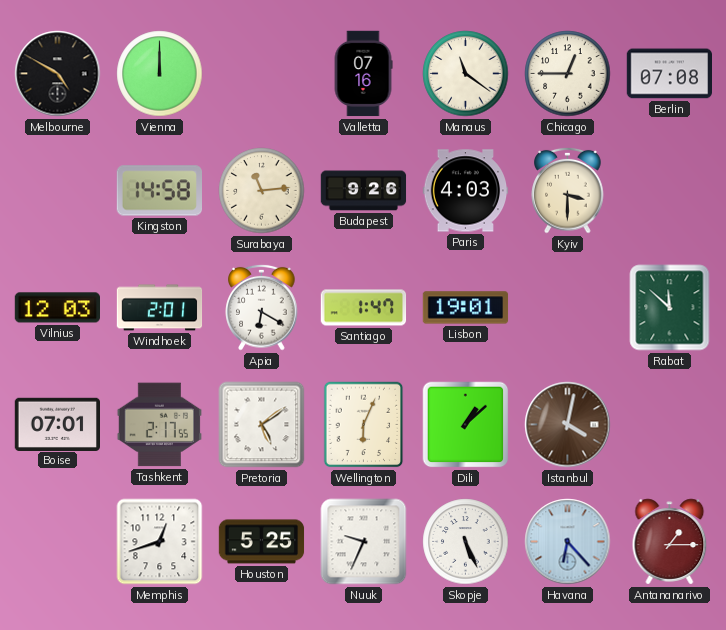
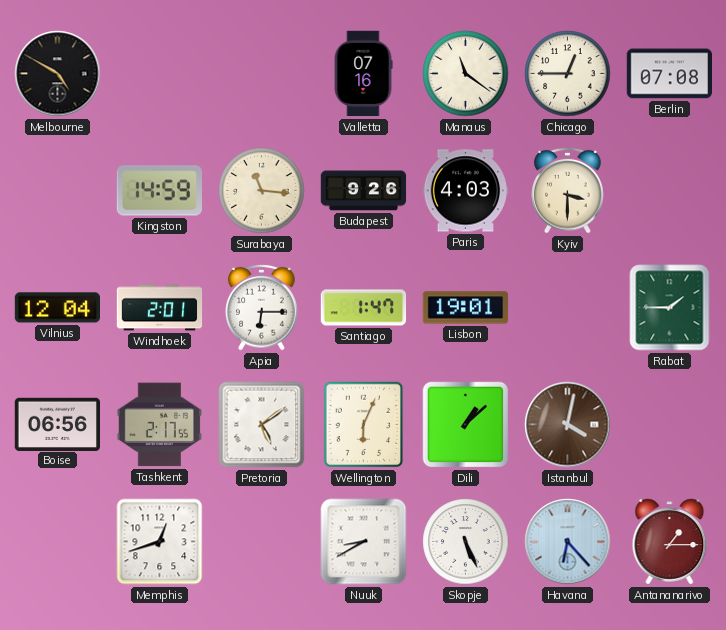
Vienna: 12:00 -> none (160, 74)
Kingston: 14:58 -> 14:59 (159, 191)
Surabaya: 11:14 -> 11:16 (262, 191)
Vilnius: 12:03 -> 12:04 (57, 308)
Apia: 6:20 -> 6:15 (262, 307)
Rabat: 11:52 -> 1:45 (670, 308)
Boise: 07:01 -> 06:56 (57, 424)
Houston: 5:25 -> none (262, 542)
Nuuk: 9:34 -> 8:40 (364, 542)
